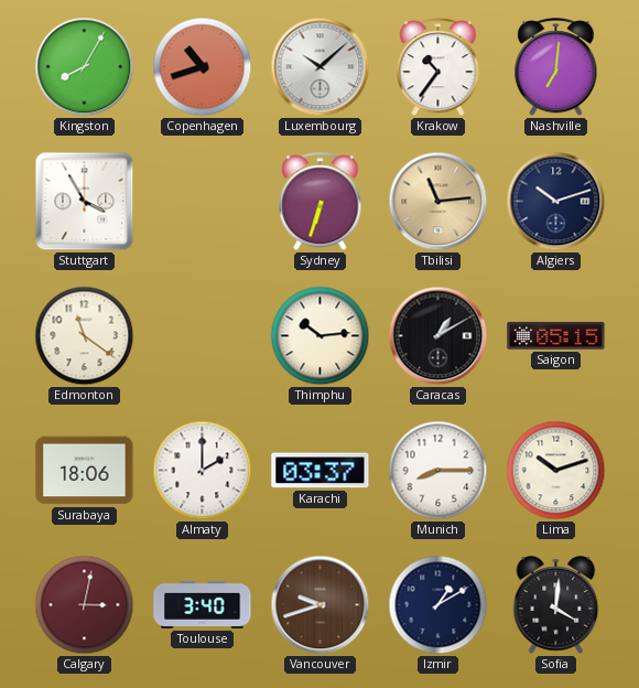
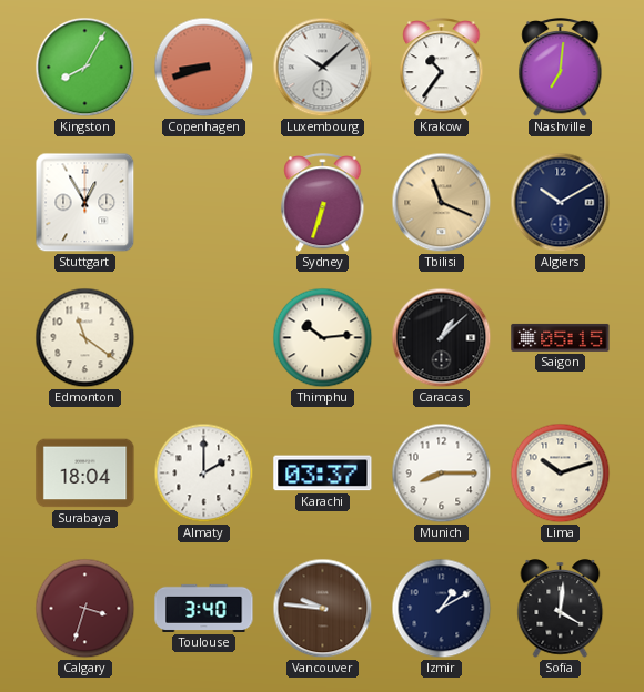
Copenhagen: 10:42 -> 8:42 (204, 68)
Stuttgart: 3:55 -> 12:55 (85, 203)
Tbilisi: 11:14 -> 11:19 (442, 203)
Algiers: 10:12 -> 10:10 (561, 203)
Caracas: 1:10 -> 1:08 (442, 338)
Surabaya: 18:06 -> 18:04 (85, 474)
Calgary: 3:02 -> 3:33 (85, 609)
Vancouver: 9:42 -> 9:46 (323, 609)
